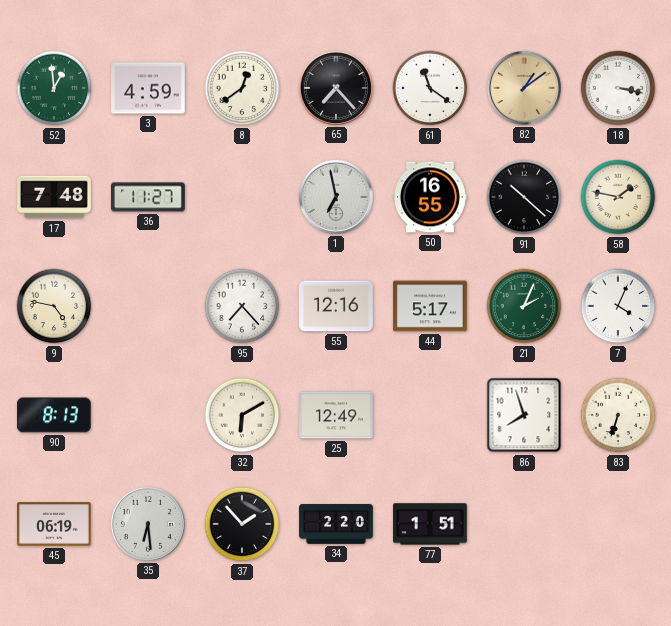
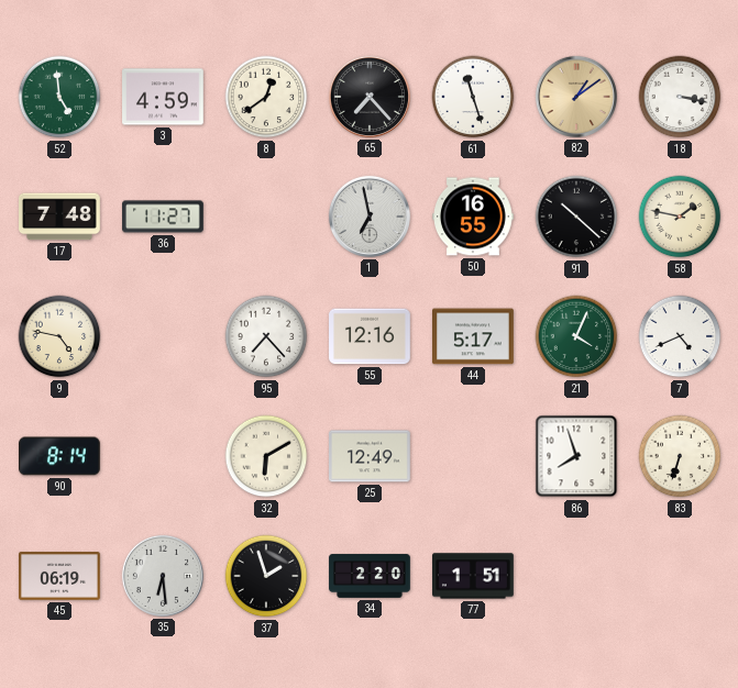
52: 12:59 -> 4:59 (59, 97)
61: 11:21 -> 11:27 (473, 97)
21: 2:04 -> 4:04 (576, 336)
7: 4:04 -> 4:41 (680, 336)
90: 8:13 -> 8:14 (60, 456)
37: 1:53 -> 1:57 (266, 576)
